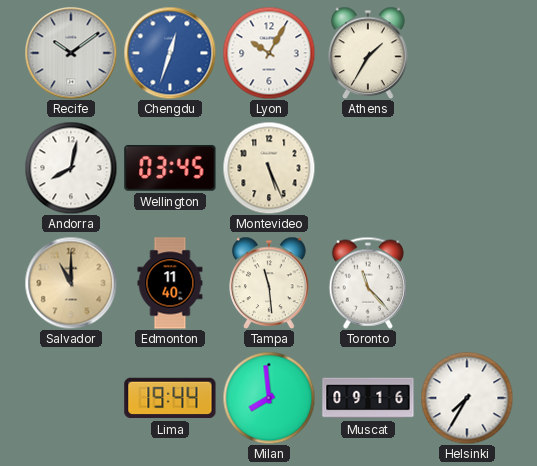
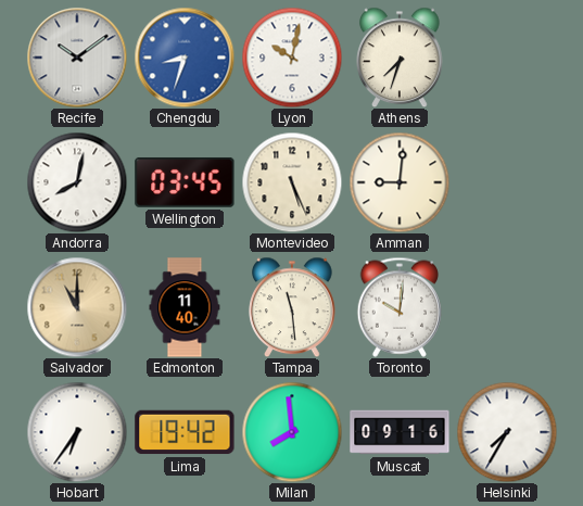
Chengdu: 12:33 -> 8:33 (185, 58)
Lyon: 10:05 -> 10:02 (292, 58)
Athens: 1:35 -> 7:33 (400, 58)
Amman: none -> 9:01 (400, 182)
Toronto: 11:23 -> 10:01 (398, 307)
Hobart: none -> 6:36 (77, 432)
Lima: 19:44 -> 19:42 (185, 432)
